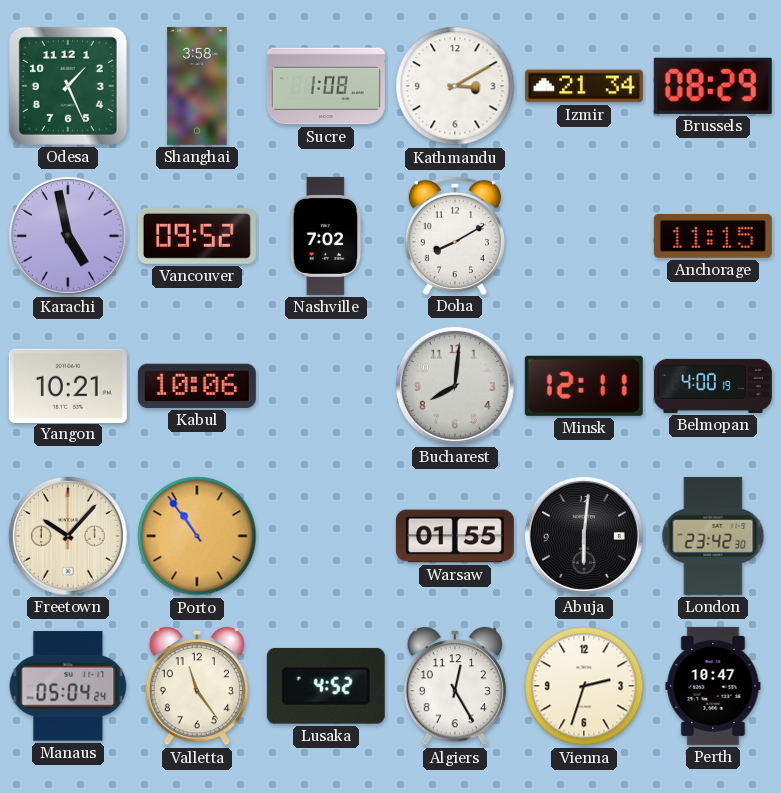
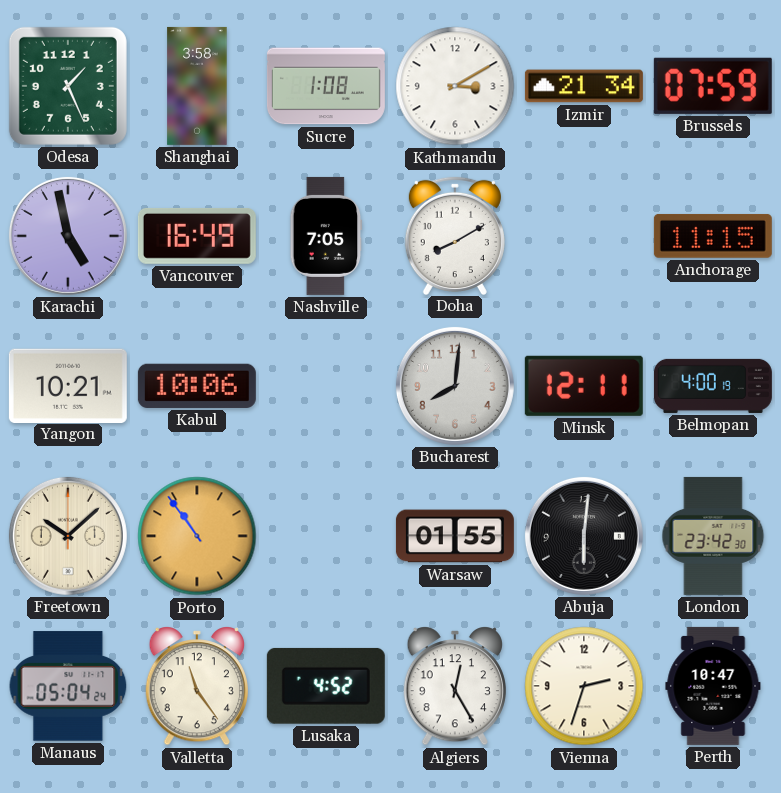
Brussels: 08:29 -> 07:59 (713, 86)
Vancouver: 09:52 -> 16:49 (197, 236)
Nashville: 7:02 -> 7:05 (326, 236)
Freetown: 10:07 -> 10:08 (68, 536)
